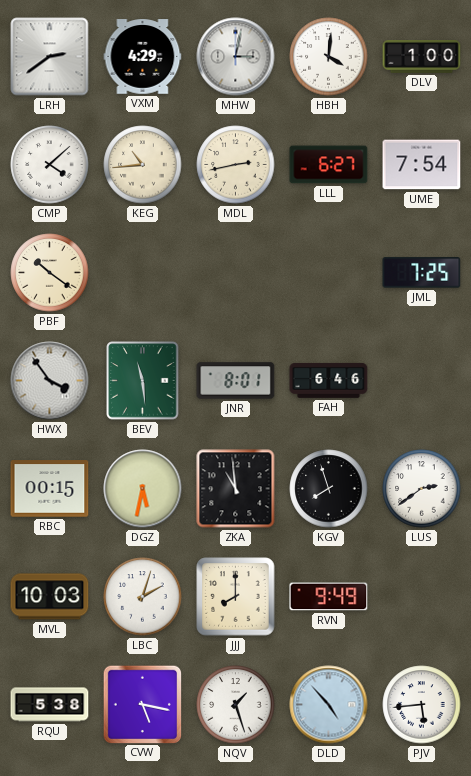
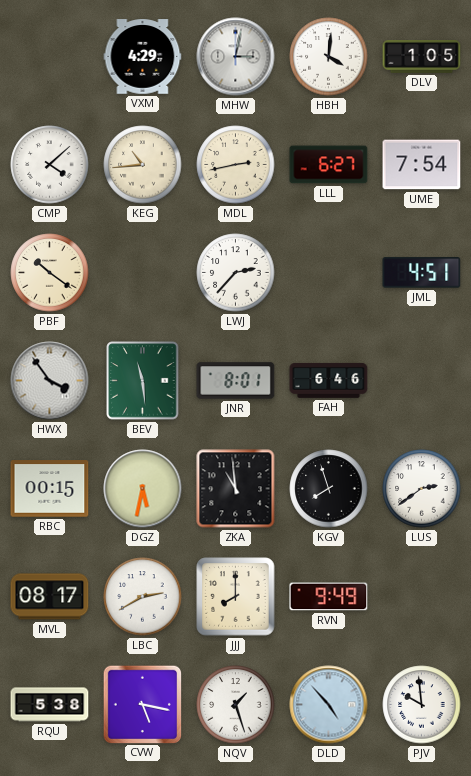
LRH: 2:39 -> none (50, 57)
DLV: 1:00 -> 1:05 (422, 57)
LWJ: none -> 2:37 (236, 273)
JML: 7:25 -> 4:51 (422, 273)
MVL: 10:03 -> 08:17 (50, 597)
LBC: 2:03 -> 2:40 (143, 597)
PJV: 5:44 -> 9:59 (422, 705)
